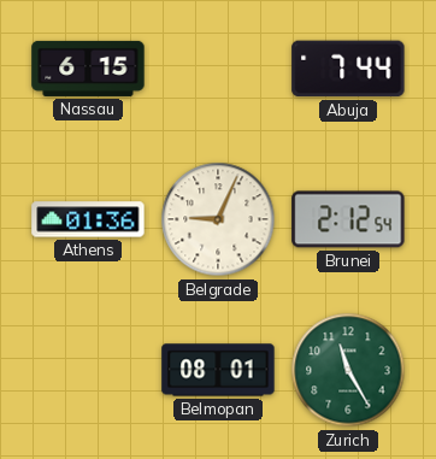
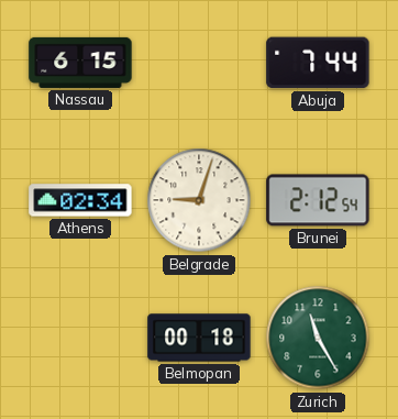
Athens: 01:36 -> 02:34 (80, 200)
Belgrade: 9:04 -> 9:03 (199, 200)
Belmopan: 08:01 -> 00:18 (199, 338)
